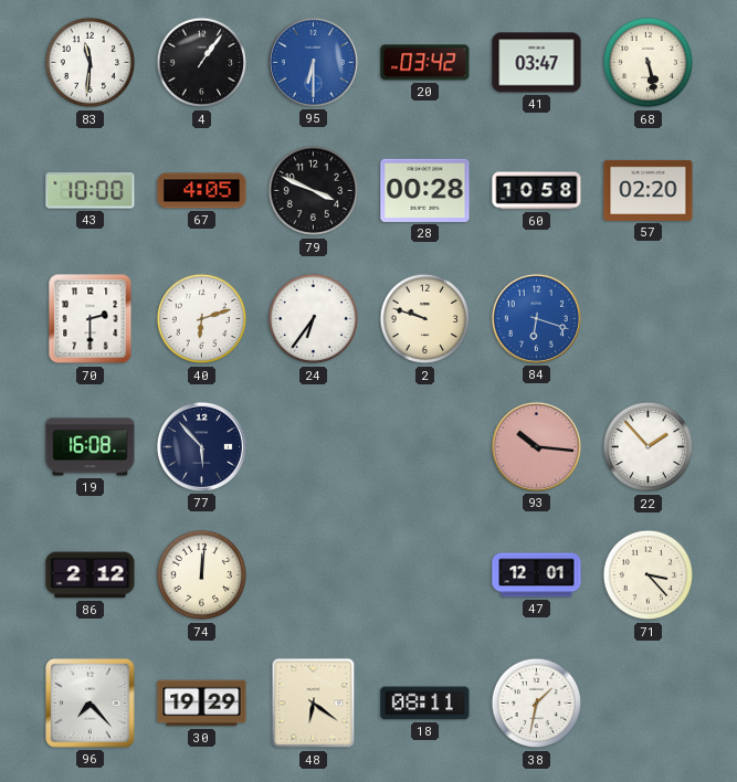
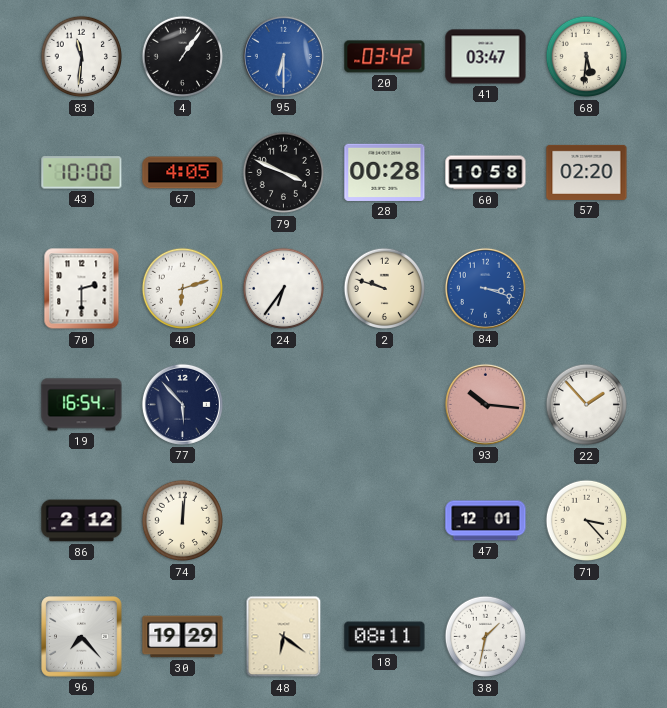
68: 5:28 -> 5:31 (587, 57)
84: 6:18 -> 3:18 (485, 288)
19: 16:08 -> 16:54 (82, 405)
